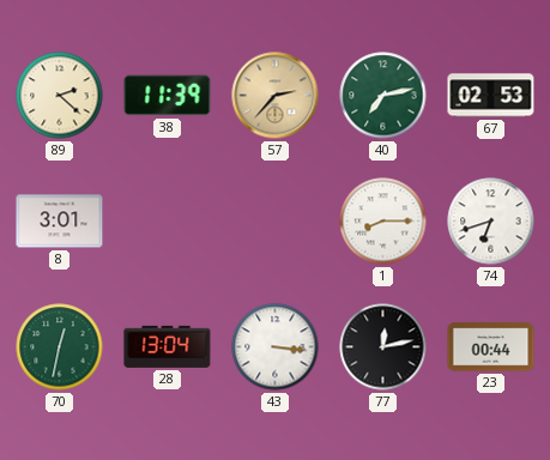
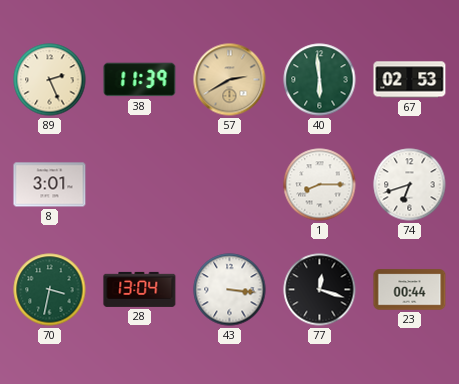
89: 2:22 -> 2:26 (50, 80)
57: 2:37 -> 2:40 (230, 80)
40: 7:13 -> 5:59 (320, 80)
70: 12:32 -> 3:32 (50, 290)
77: 12:13 -> 12:18 (320, 290)
